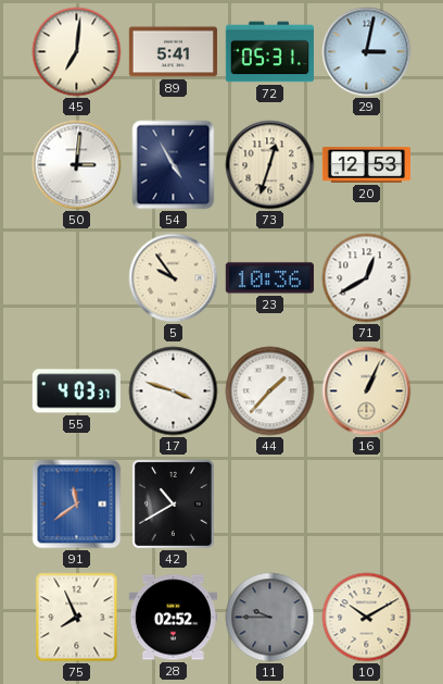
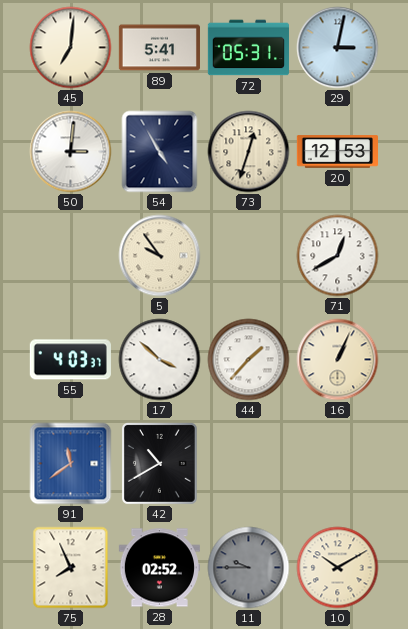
23: 10:36 -> none (269, 278)
17: 3:48 -> 3:52 (160, 360)
